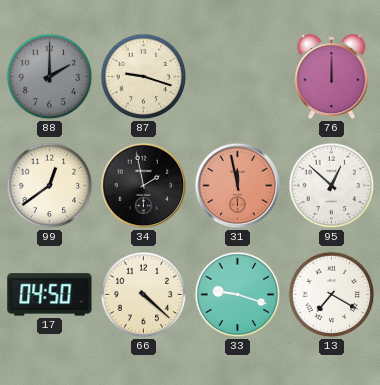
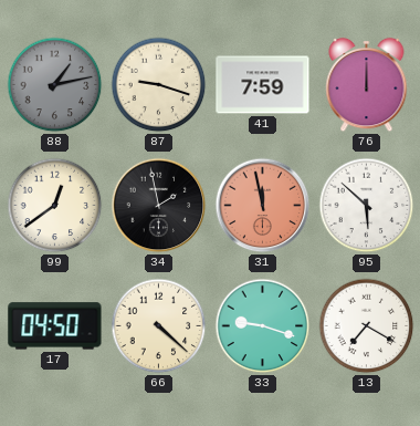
88: 2:00 -> 1:13 (55, 85)
41: none -> 7:59 (263, 85)
95: 12:52 -> 5:52 (367, 206)
